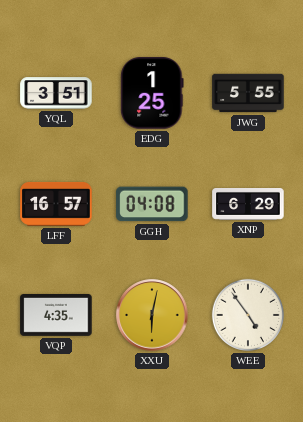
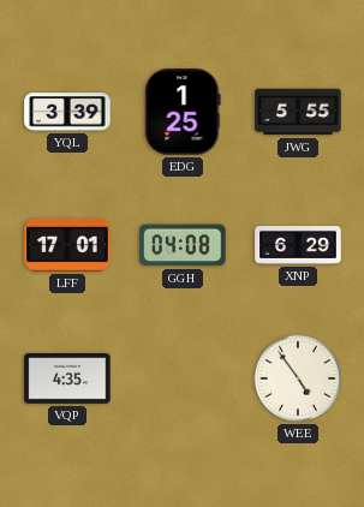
YQL: 3:51 -> 3:39 (67, 112)
LFF: 16:57 -> 17:01 (67, 245)
XXU: 6:02 -> none (152, 315)
